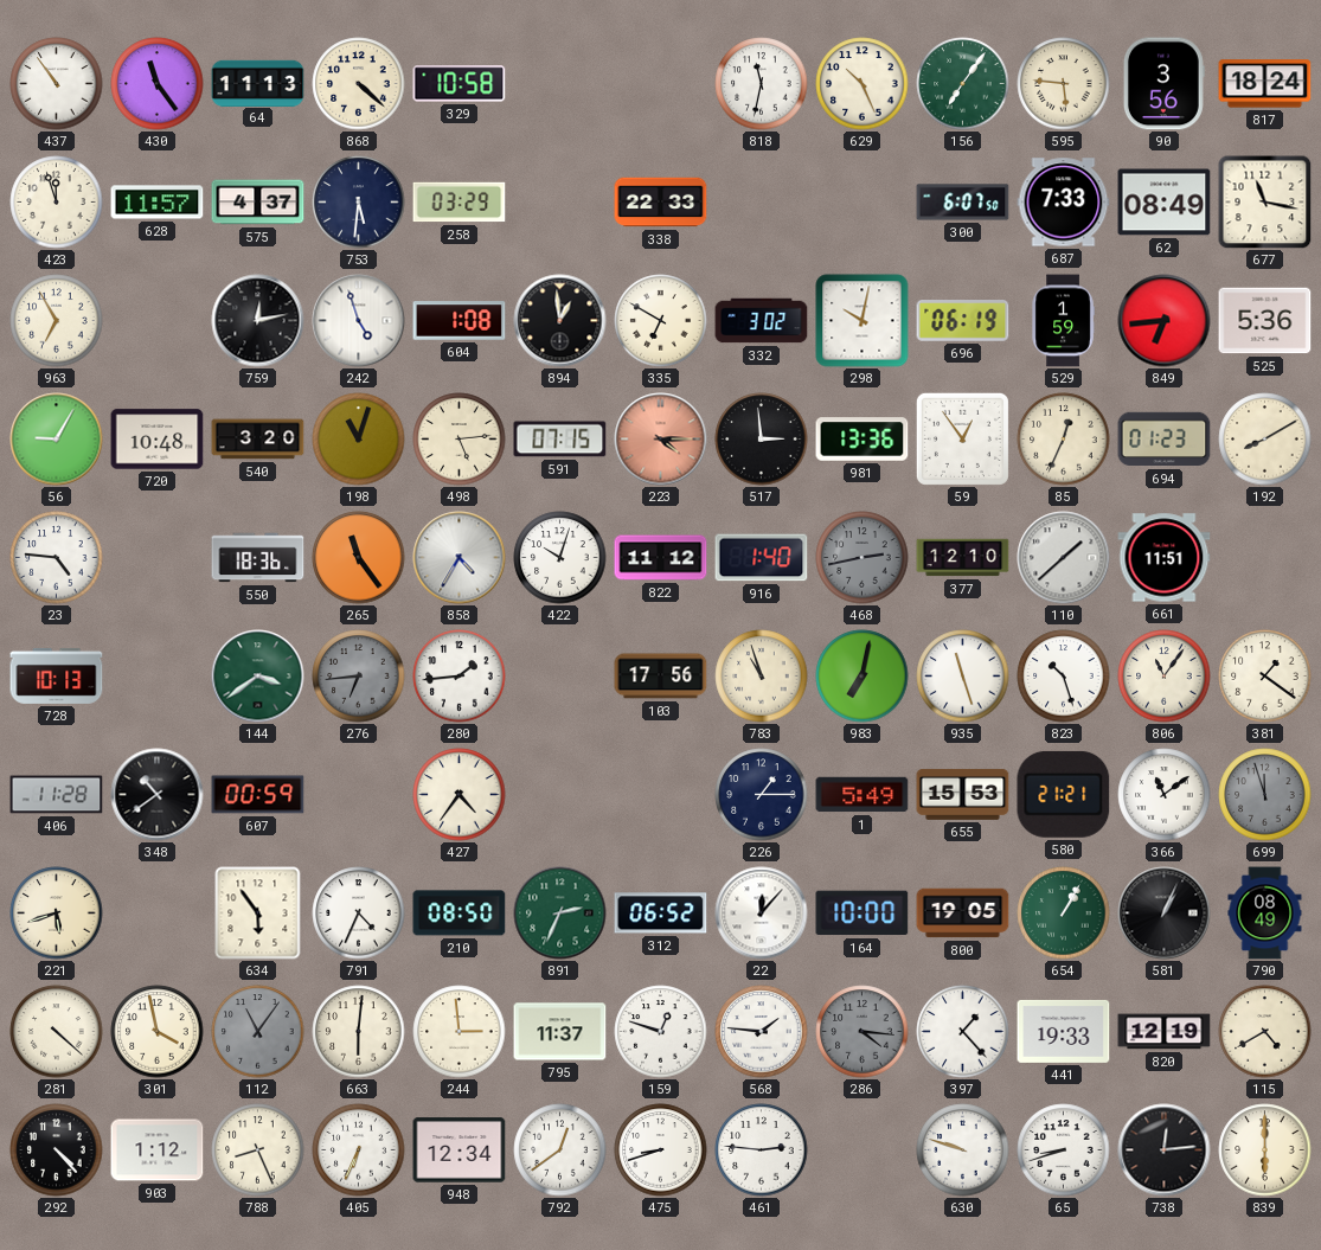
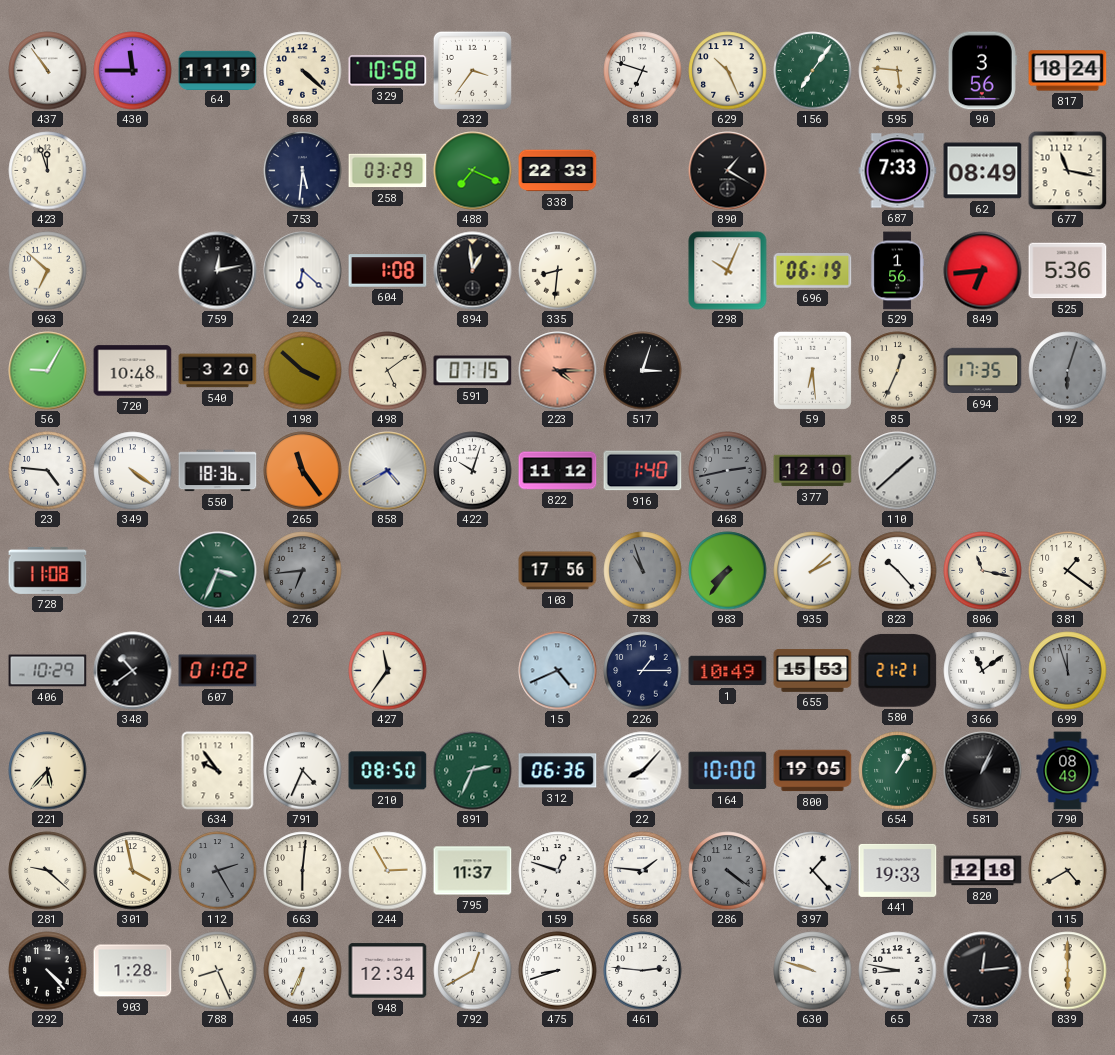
430: 11:24 -> 11:45 (133, 71)
64: 11:13 -> 11:19 (218, 70)
232: none -> 3:36 (472, 70)
818: 11:32 -> 6:48 (643, 71)
628: 11:57 -> none (158, 203)
575: 4:37 -> none (258, 203)
488: none -> 7:19 (473, 171)
890: none -> 1:20 (728, 171)
300: 6:07 -> none (963, 203)
963: 6:55 -> 6:52 (48, 271)
242: 4:57 -> 6:22 (303, 271)
335: 6:50 -> 8:31 (558, 271)
332: 3:02 -> none (762, 321)
298: 10:02 -> 10:04 (728, 271)
529: 1:59 -> 1:56 (897, 271)
198: 11:03 -> 3:52 (303, 371)
498: 5:14 -> 5:09 (388, 371)
517: 2:59 -> 3:03 (643, 371)
981: 13:36 -> none (863, 440)
59: 12:54 -> 6:29 (812, 370)
694: 01:23 -> 17:35 (983, 371)
192: 8:10 -> 6:03 (1068, 371)
192 dial: cream -> grey (1068, 371)
349: none -> 4:21 (133, 471)
858: 4:35 -> 4:40 (388, 471)
661: 11:51 -> none (1165, 558)
728: 10:13 -> 11:08 (48, 570)
144: 3:39 -> 3:34 (218, 571)
280: 1:44 -> none (460, 677)
783 dial: cream -> grey (643, 571)
983: 7:02 -> 7:36 (728, 571)
935: 11:27 -> 2:08 (813, 571)
823: 10:27 -> 10:23 (898, 571)
806: 11:06 -> 11:17 (983, 571)
406: 11:28 -> 10:29 (48, 671)
607: 00:59 -> 01:02 (218, 671)
427: 4:36 -> 11:36 (388, 671)
15: none -> 4:41 (558, 671)
1: 5:49 -> 10:49 (728, 671)
221: 5:42 -> 5:37 (48, 771)
634: 5:54 -> 9:54 (218, 771)
312: 06:52 -> 06:36 (558, 771)
22: 12:07 -> 8:07 (643, 771)
281: 4:22 -> 9:22 (48, 871)
112: 11:06 -> 2:25 (218, 871)
244: 2:59 -> 2:55 (388, 871)
286: 4:16 -> 4:21 (728, 871)
820: 12:19 -> 12:18 (983, 871)
903: 1:12 -> 1:28 (133, 971)
792: 12:39 -> 12:40 (473, 971)
65: 8:42 -> 8:47 (898, 971)
